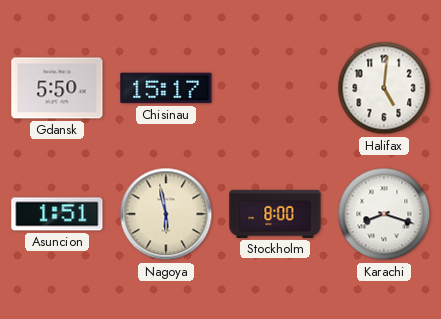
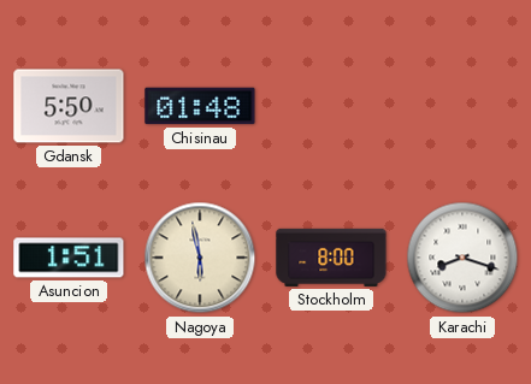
Chisinau: 15:17 -> 01:48 (200, 106)
Halifax: 5:01 -> none (384, 88)
